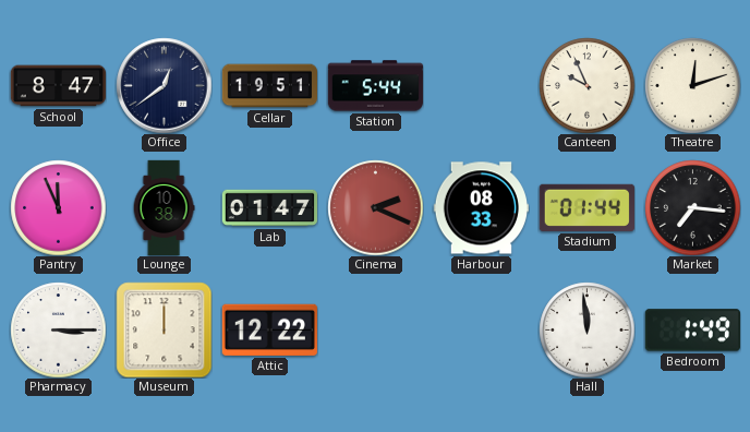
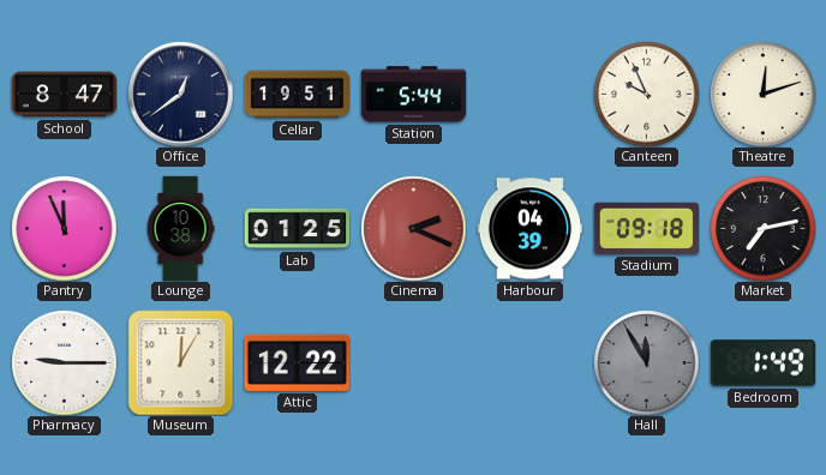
Lab: 01:47 -> 01:25 (297, 229)
Harbour: 08:33 -> 04:39 (529, 229)
Stadium: 01:44 -> 09:18 (646, 228)
Market: 7:16 -> 7:13 (762, 228)
Pharmacy: 3:15 -> 9:15 (64, 362)
Museum: 12:00 -> 12:05 (180, 362)
Hall: 11:59 -> 11:55 (646, 362)
Hall dial: white -> grey (646, 362)
